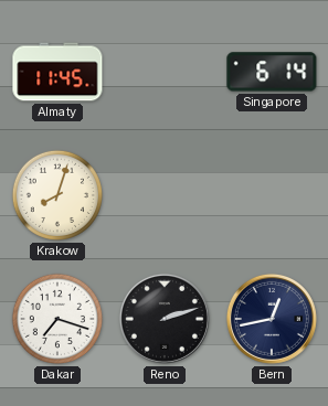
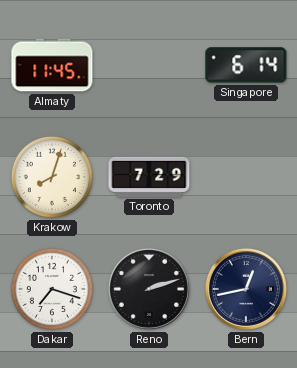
Toronto: none -> 7:29 (149, 177)
